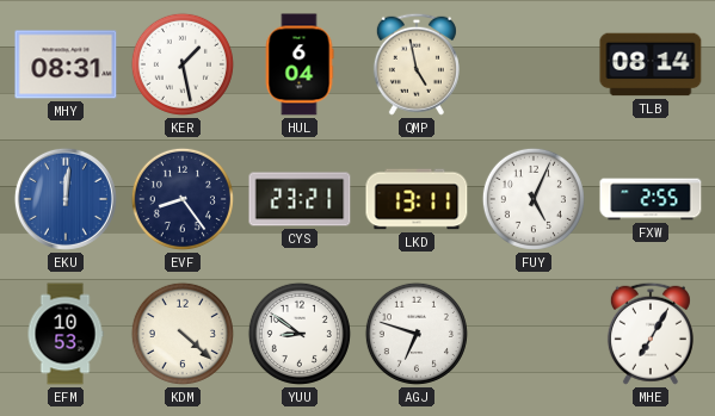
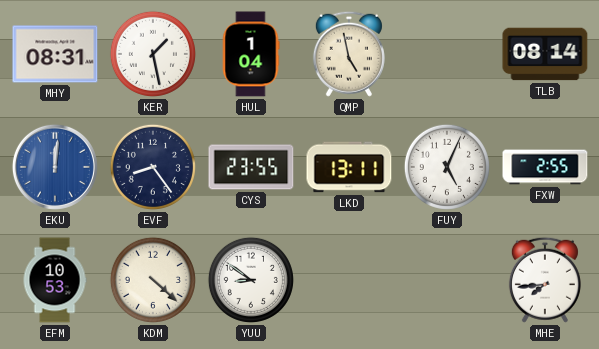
HUL: 6:04 -> 1:04 (251, 54)
CYS: 23:21 -> 23:55 (251, 167)
AGJ: 6:48 -> none (417, 334)
MHE: 7:05 -> 7:44 (545, 280)
